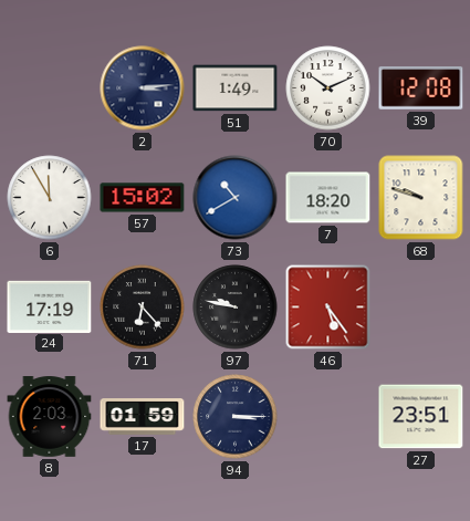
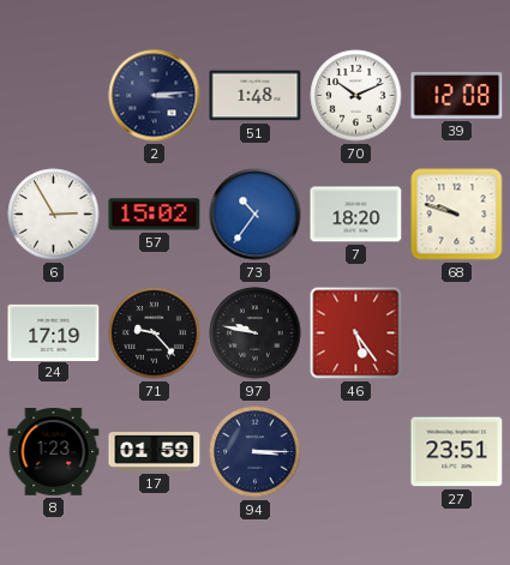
51: 1:49 -> 1:48 (256, 96)
6: 11:55 -> 2:55 (54, 215)
73: 10:40 -> 10:36 (256, 215)
71: 6:23 -> 9:23 (155, 333)
8: 2:03 -> 1:23 (54, 452)
